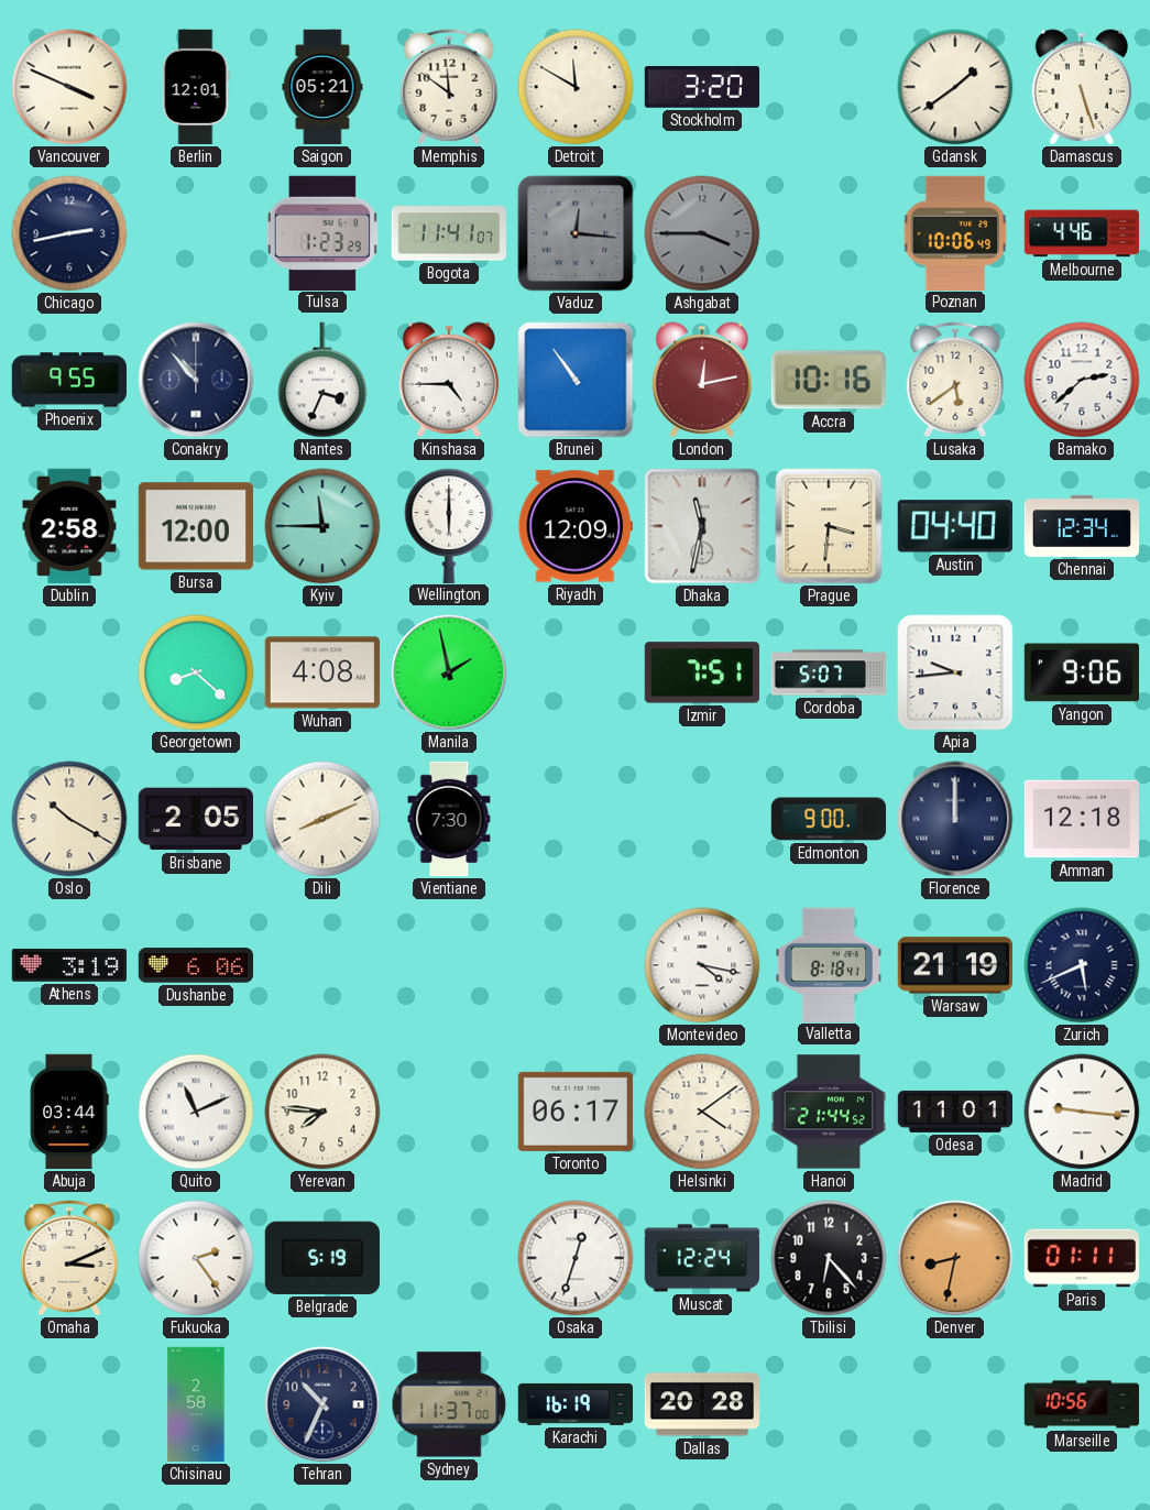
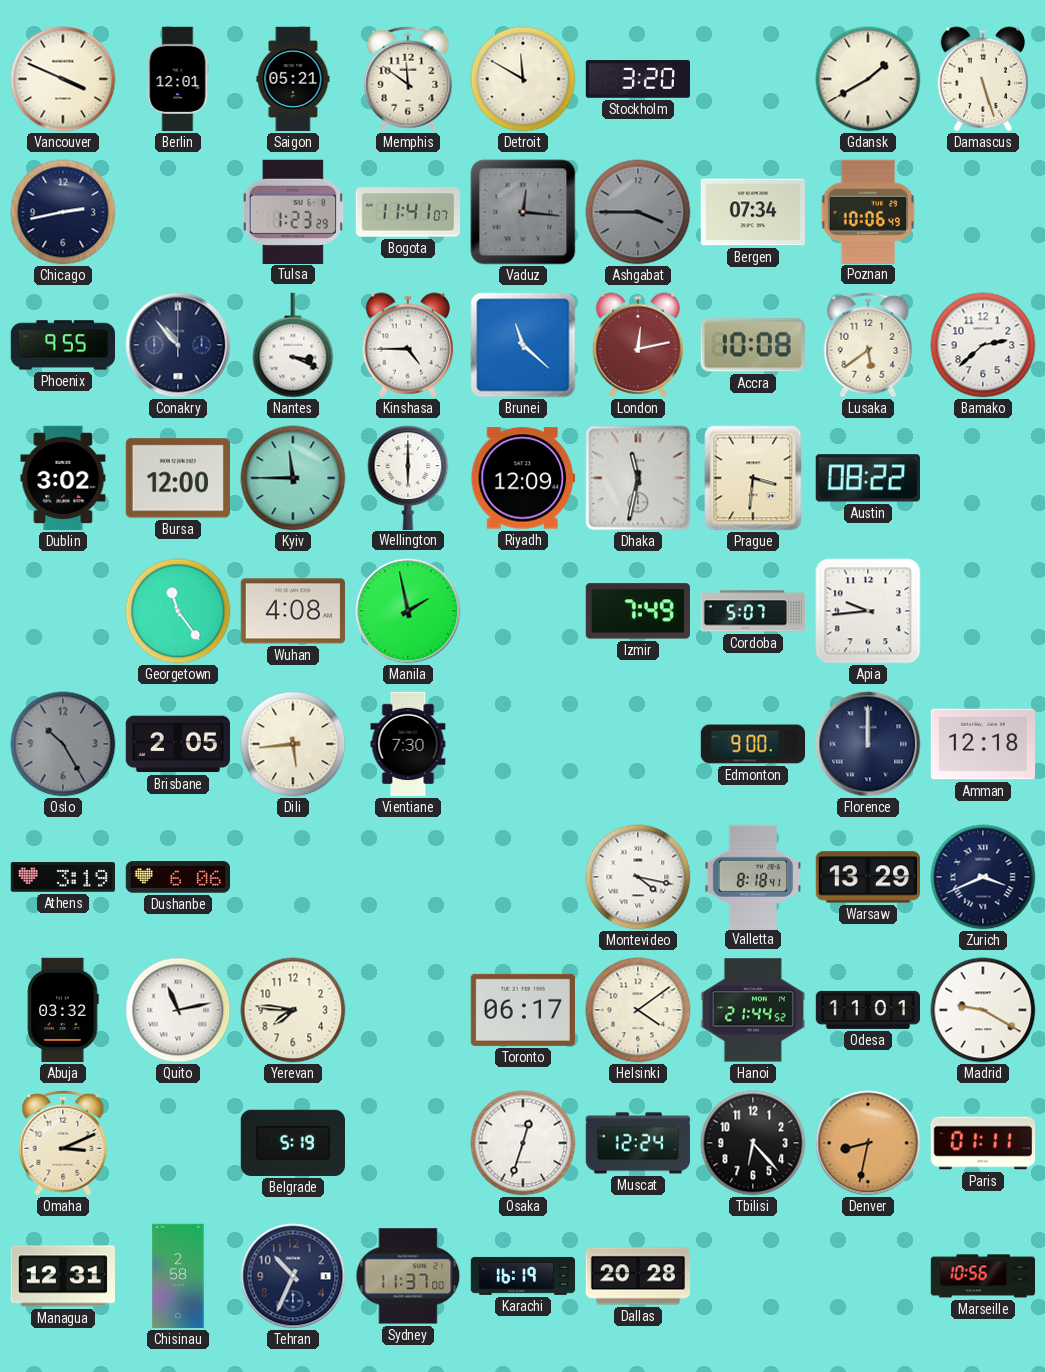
Gdansk: 1:39 -> 1:40 (868, 79)
Bergen: none -> 07:34 (752, 212)
Melbourne: 4:46 -> none (1082, 233)
Nantes: 3:34 -> 3:19 (293, 345)
Brunei: 10:54 -> 11:22 (523, 345)
Accra: 10:16 -> 10:08 (753, 345)
Dublin: 2:58 -> 3:02 (63, 478)
Austin: 04:40 -> 08:22 (868, 478)
Chennai: 12:34 -> none (1082, 526)
Georgetown: 8:22 -> 11:24 (178, 611)
Izmir: 7:51 -> 7:49 (638, 611)
Yangon: 9:06 -> none (1081, 672)
Oslo: 10:20 -> 10:25 (63, 744)
Oslo dial: cream -> grey (63, 744)
Dili: 8:11 -> 5:44 (293, 744)
Warsaw: 21:19 -> 13:29 (867, 877)
Zurich: 5:41 -> 3:41 (983, 877)
Abuja: 03:44 -> 03:32 (63, 1010)
Quito: 11:11 -> 11:13 (178, 1010)
Madrid: 9:16 -> 9:20 (983, 1010)
Fukuoka: 2:24 -> none (196, 1258)
Managua: none -> 12:31 (62, 1276)
